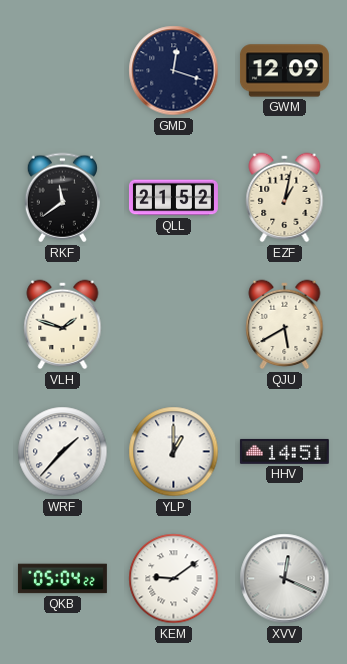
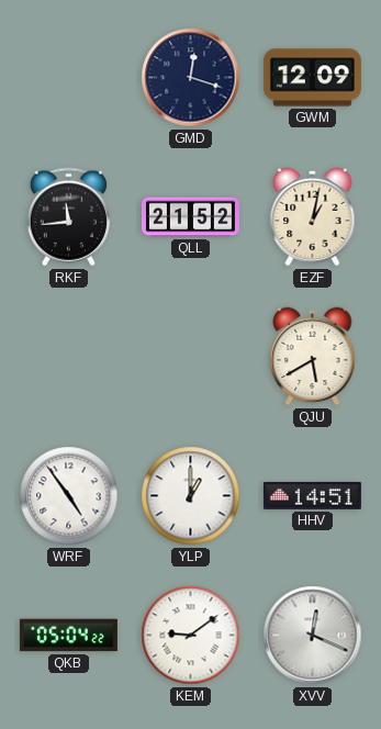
RKF: 11:39 -> 11:44 (68, 217)
VLH: 1:48 -> none (63, 325)
WRF: 1:37 -> 4:54 (69, 496)
